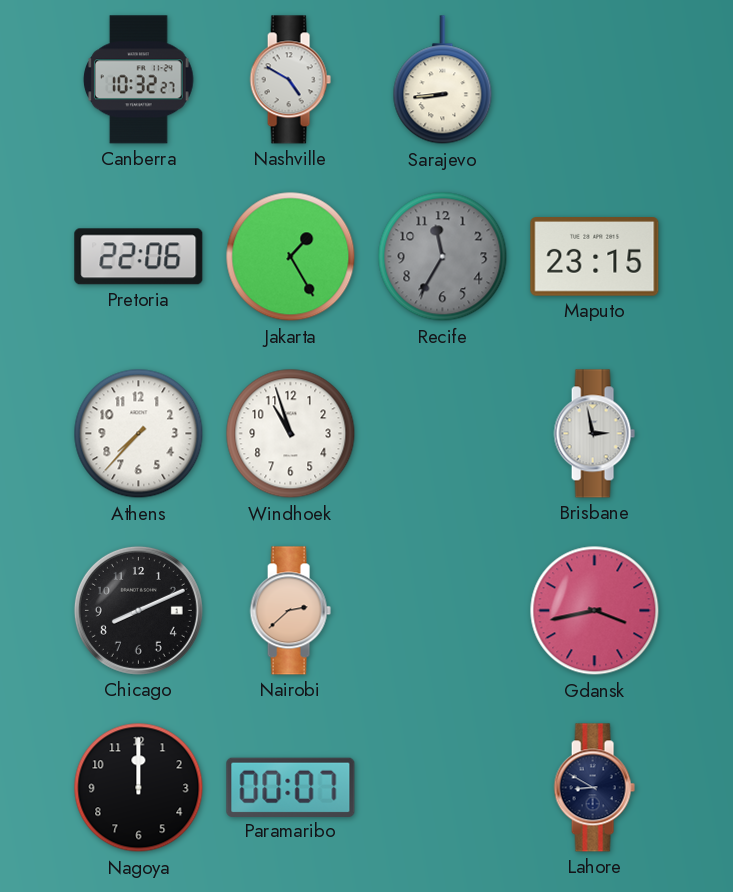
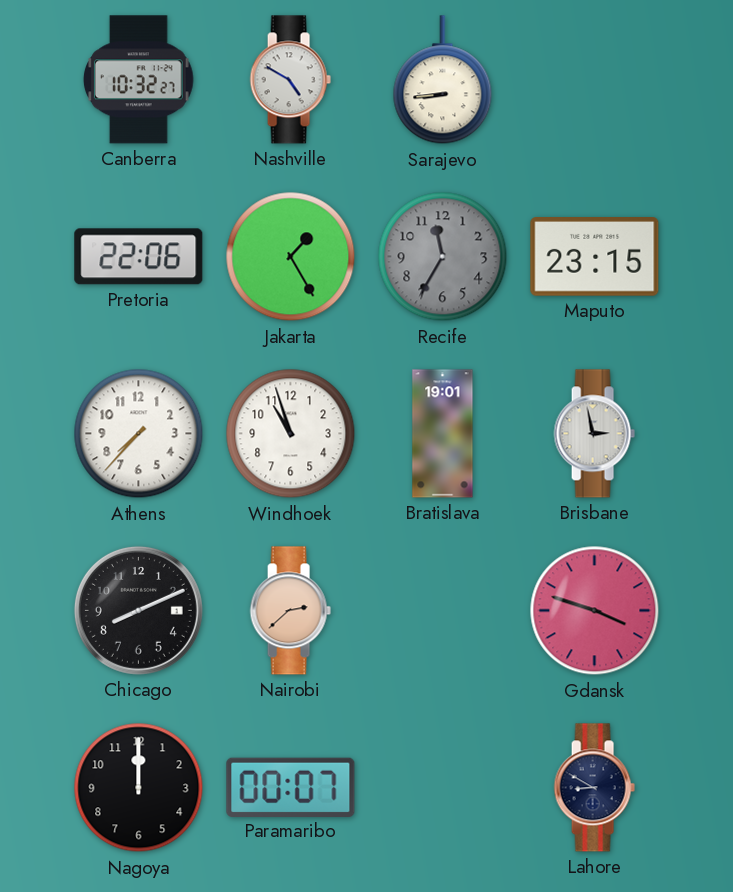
Bratislava: none -> 19:01 (443, 434)
Gdansk: 3:43 -> 3:48 (595, 611)
